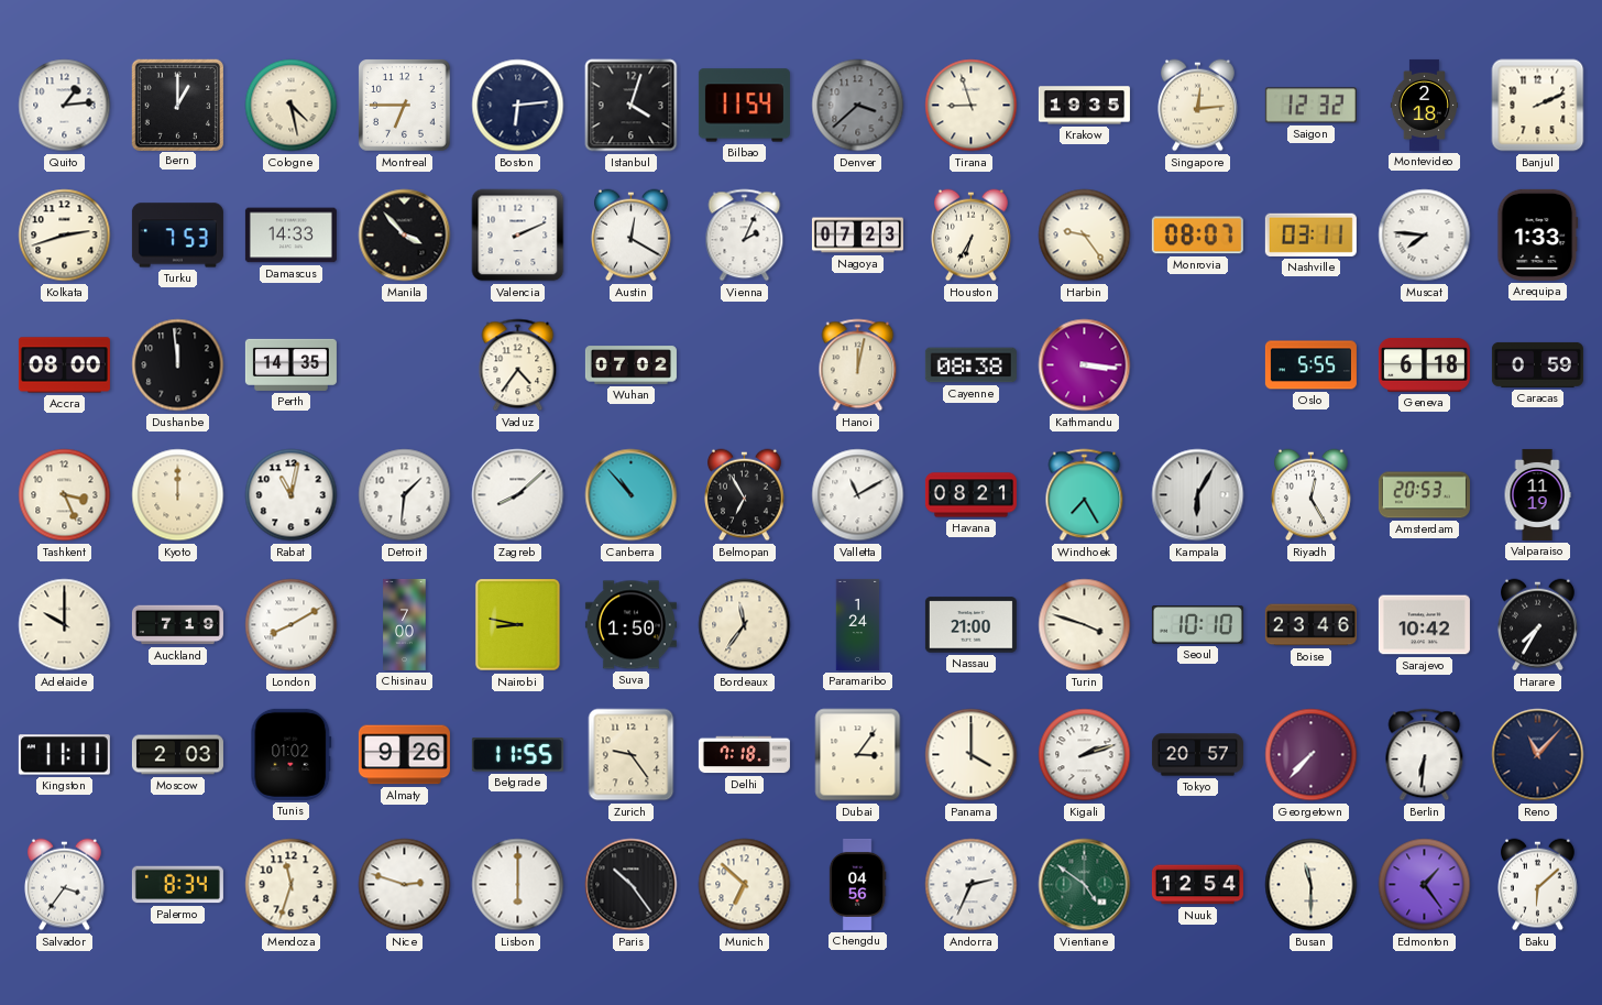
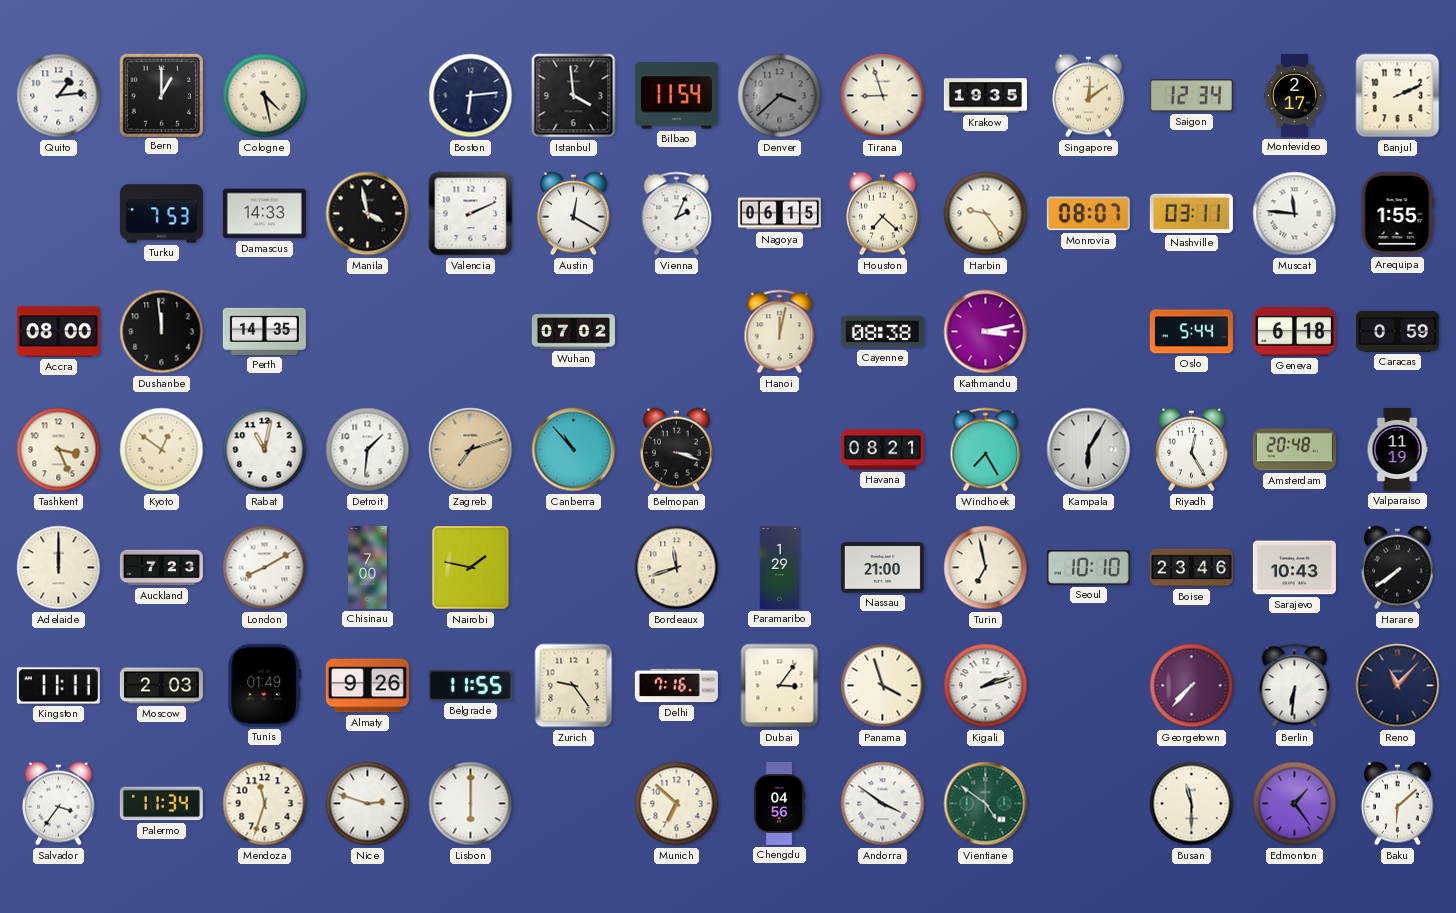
Montreal: 6:45 -> none (405, 106)
Istanbul: 4:03 -> 3:59 (574, 96)
Singapore: 12:14 -> 12:09 (1089, 96)
Saigon: 12:32 -> 12:34 (1191, 96)
Montevideo: 2:18 -> 2:17 (1295, 95)
Kolkata: 2:42 -> none (65, 236)
Manila: 3:53 -> 3:58 (368, 214)
Nagoya: 07:23 -> 06:15 (779, 214)
Houston: 6:35 -> 7:22 (883, 214)
Muscat: 7:46 -> 11:46 (1295, 214)
Arequipa: 1:33 -> 1:55 (1398, 213)
Vaduz: 4:36 -> none (518, 365)
Kathmandu: 3:16 -> 3:13 (986, 332)
Oslo: 5:55 -> 5:44 (1191, 332)
Kyoto: 12:00 -> 12:51 (162, 450)
Zagreb: 8:08 -> 7:12 (471, 450)
Zagreb dial: white -> champagne (471, 450)
Belmopan: 6:55 -> 3:18 (677, 450)
Valletta: 11:10 -> none (858, 495)
Amsterdam: 20:53 -> 20:48 (1294, 450)
Adelaide: 10:00 -> 12:00 (59, 568)
Auckland: 7:19 -> 7:23 (161, 568)
Nairobi: 8:47 -> 1:47 (471, 568)
Suva: 1:50 -> none (630, 625)
Bordeaux: 11:36 -> 11:42 (677, 568)
Paramaribo: 1:24 -> 1:29 (780, 567)
Turin: 3:48 -> 6:58 (986, 568)
Sarajevo: 10:42 -> 10:43 (1294, 568)
Harare: 7:35 -> 7:39 (1398, 568)
Tunis: 01:02 -> 01:49 (265, 685)
Delhi: 7:18 -> 7:16 (676, 686)
Panama: 4:00 -> 3:57 (883, 686)
Tokyo: 20:57 -> none (1197, 755)
Palermo: 8:34 -> 11:34 (161, 804)
Paris: 10:24 -> none (632, 885)
Andorra: 2:34 -> 3:51 (883, 804)
Nuuk: 12:54 -> none (1197, 885)
